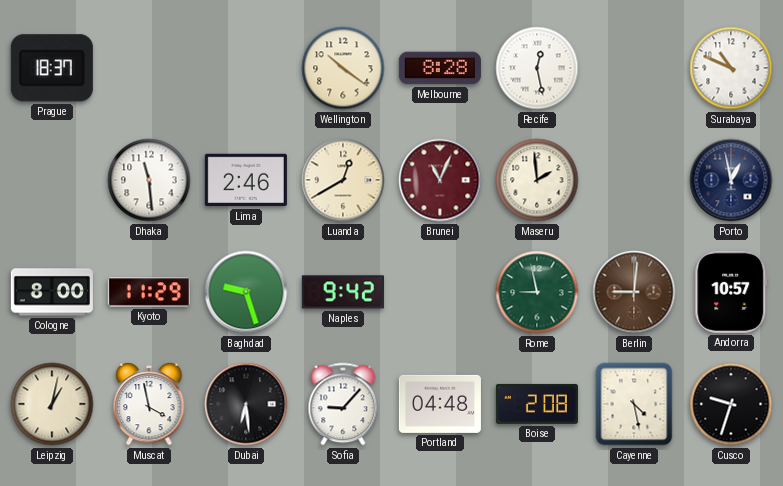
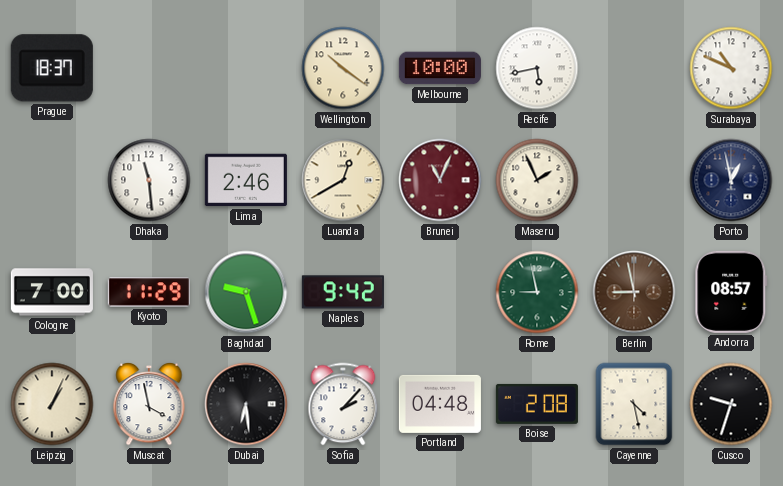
Melbourne: 8:28 -> 10:00 (440, 68)
Recife: 12:28 -> 5:43 (537, 68)
Maseru: 1:59 -> 1:56 (537, 180)
Cologne: 8:00 -> 7:00 (52, 292)
Berlin: 9:01 -> 8:58 (634, 292)
Andorra: 10:57 -> 08:57 (731, 292)
Leipzig: 1:02 -> 1:04 (52, 404)
Sofia: 9:07 -> 2:07 (343, 404)
